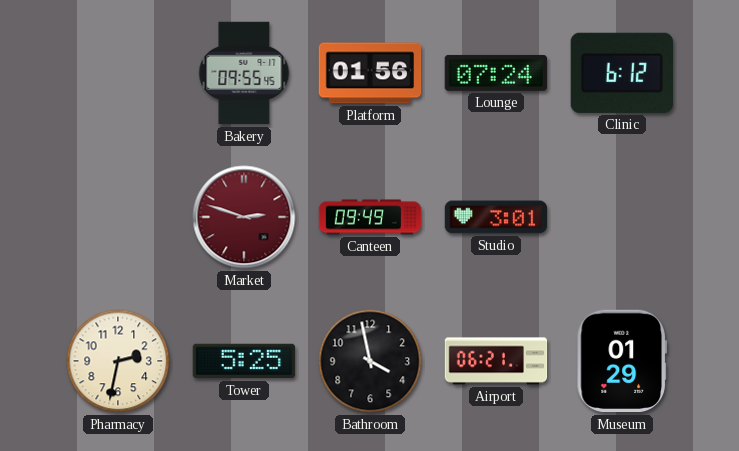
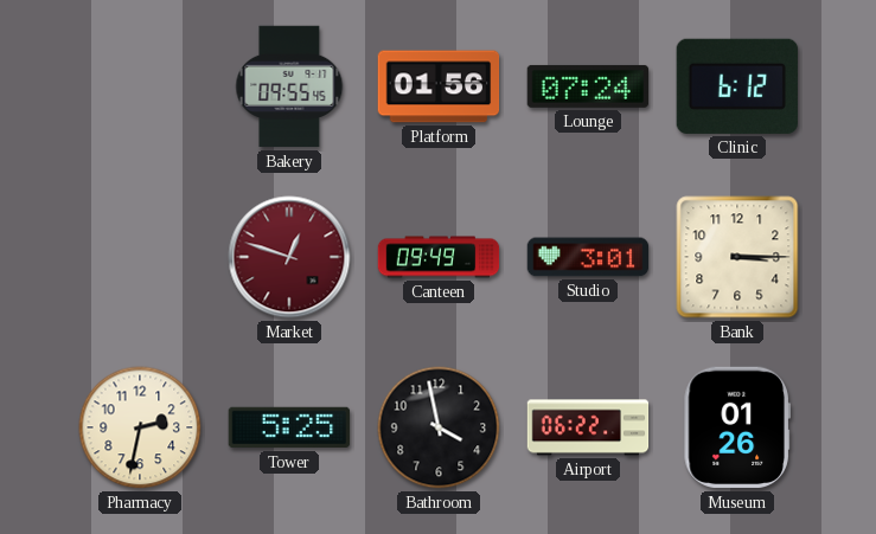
Market: 2:48 -> 12:48 (289, 257)
Bank: none -> 3:15 (737, 257)
Airport: 06:21 -> 06:22 (588, 427)
Museum: 01:29 -> 01:26 (736, 427)
